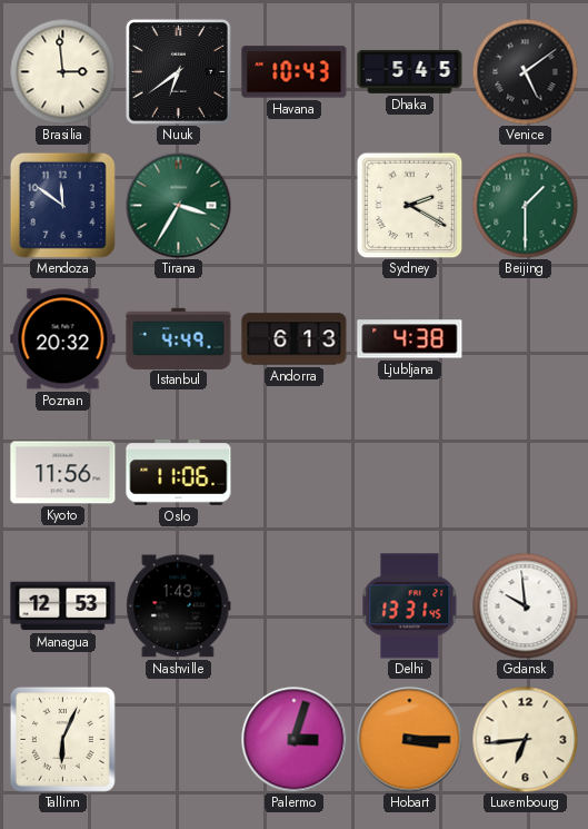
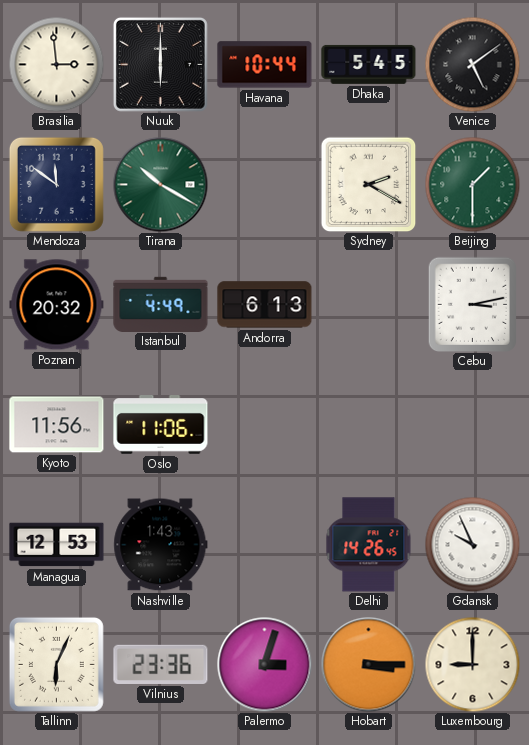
Nuuk: 6:39 -> 6:00 (160, 64)
Havana: 10:43 -> 10:44 (265, 65)
Tirana: 3:35 -> 10:20 (160, 184)
Ljubljana: 4:38 -> none (410, 339)
Cebu: none -> 3:13 (472, 304)
Delhi: 13:31 -> 14:26 (369, 545)
Gdansk: 9:59 -> 9:56 (472, 544)
Vilnius: none -> 23:36 (161, 664)
Luxembourg: 6:44 -> 9:00 (472, 664)
